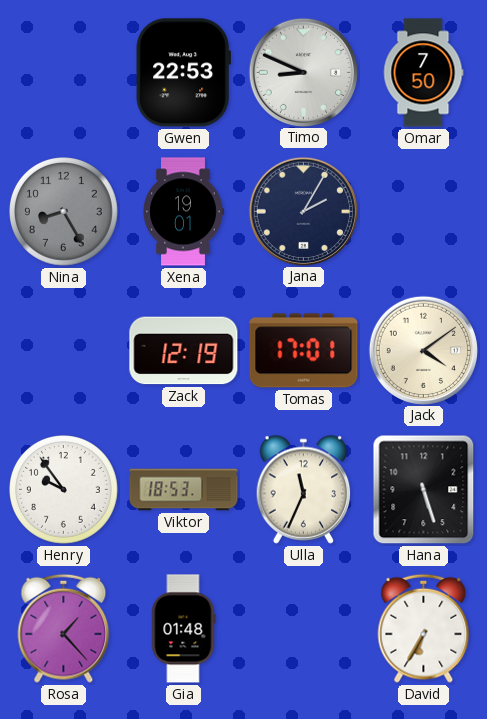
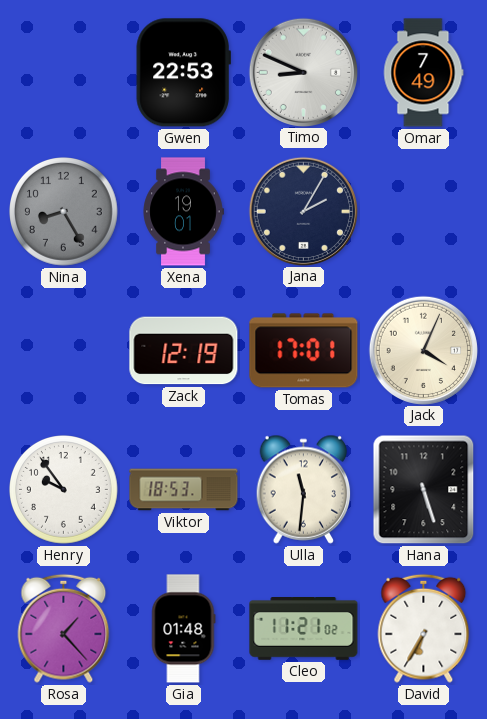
Omar: 7:50 -> 7:49 (423, 73)
Jack: 4:09 -> 4:04 (423, 350)
Ulla: 11:34 -> 11:31 (304, 489)
Cleo: none -> 11:21 (304, 629)
